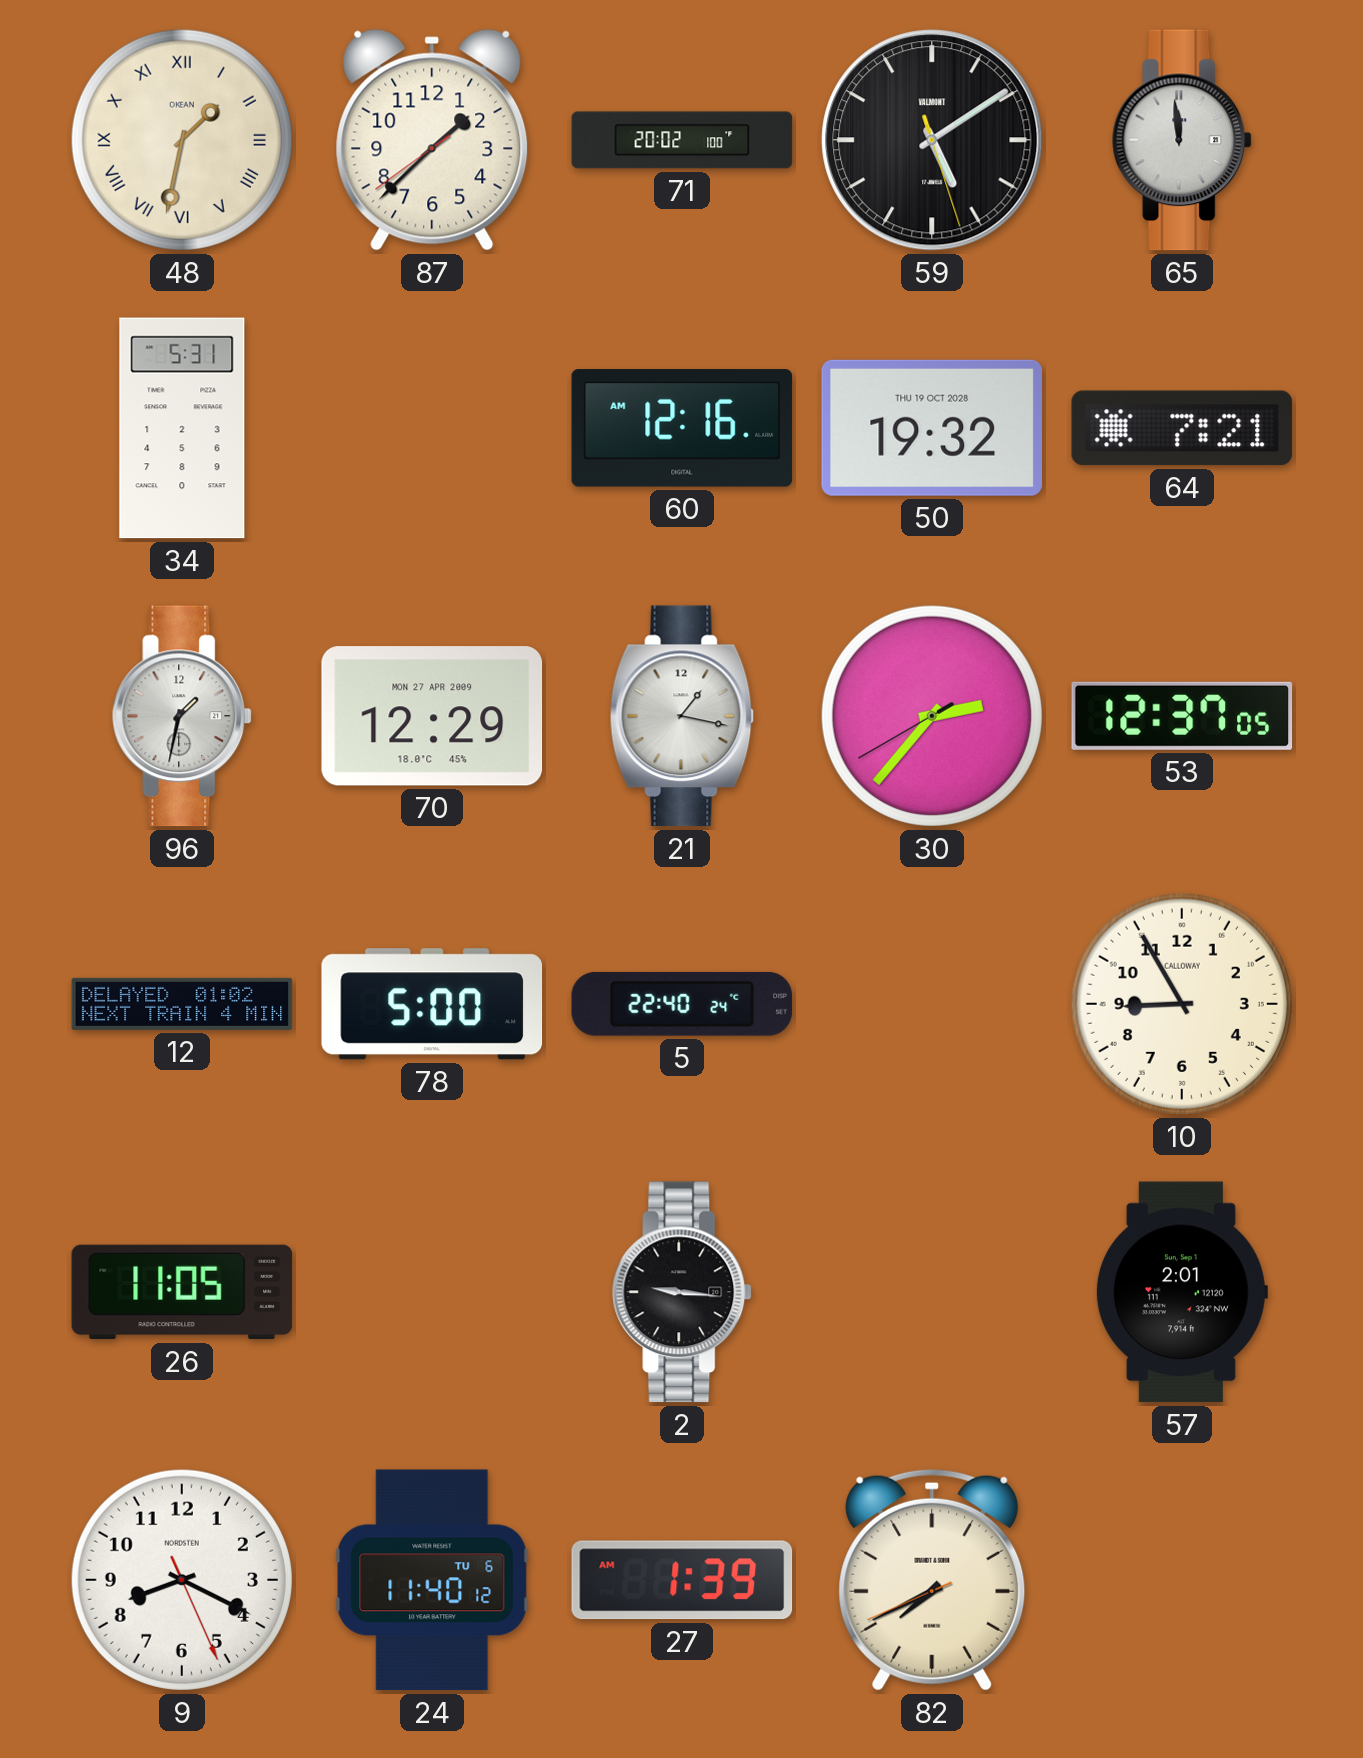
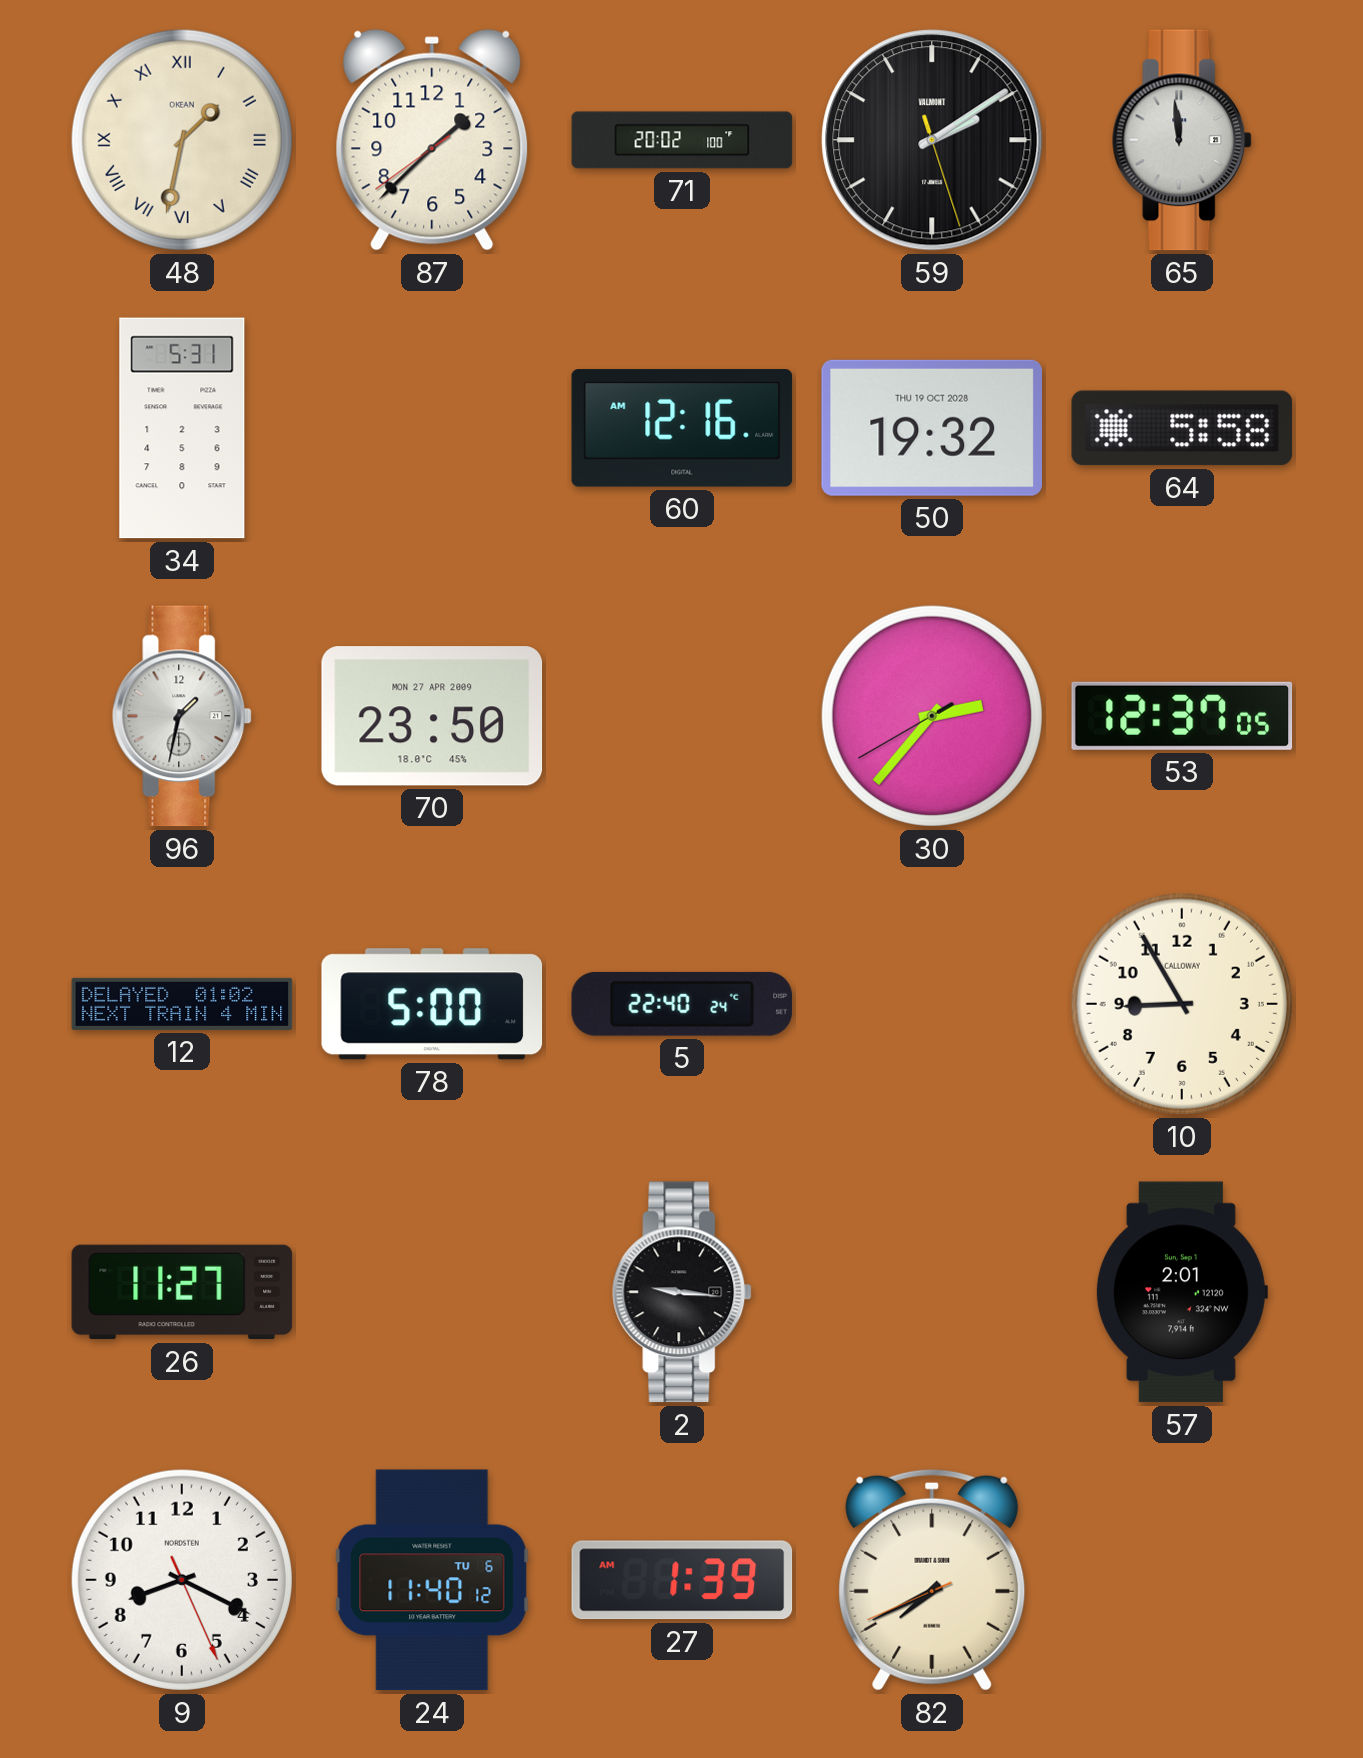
59: 5:09 -> 2:09 (932, 140)
64: 7:21 -> 5:58 (1182, 428)
70: 12:29 -> 23:50 (432, 716)
21: 1:17 -> none (682, 716)
26: 11:05 -> 11:27 (182, 1292)
